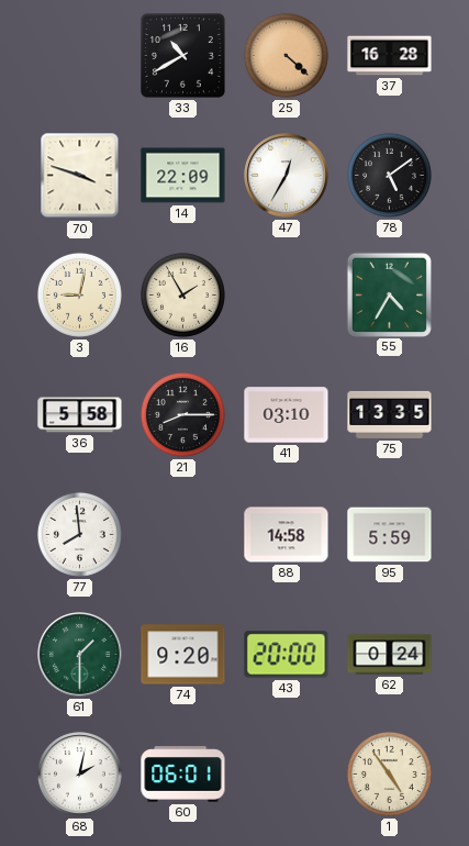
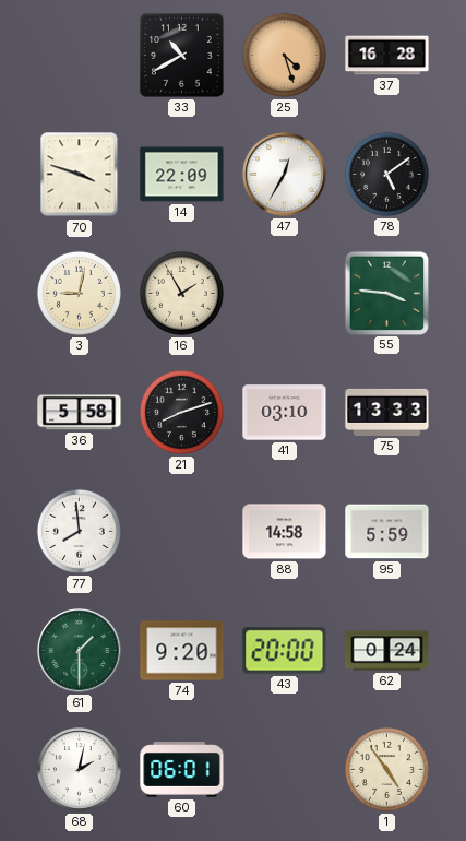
25: 4:22 -> 4:27 (284, 55)
55: 4:35 -> 3:46 (386, 293)
21: 8:15 -> 8:12 (181, 412)
75: 13:35 -> 13:33 (387, 412)
